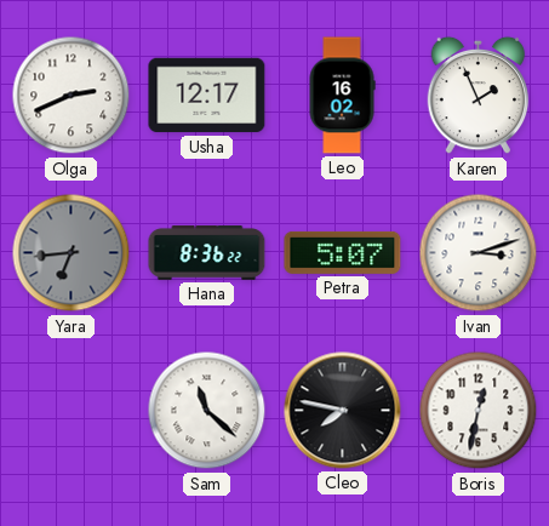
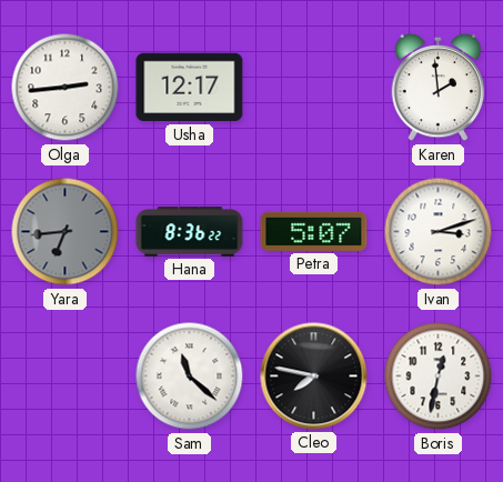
Olga: 2:41 -> 2:44 (66, 88)
Leo: 16:02 -> none (342, 96)
Karen: 1:56 -> 1:59 (439, 88)
